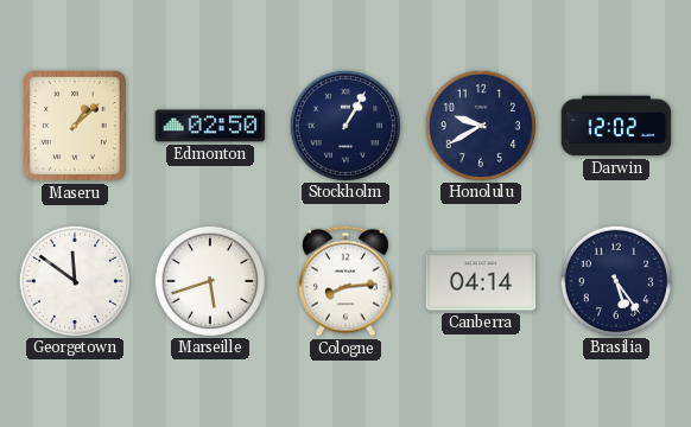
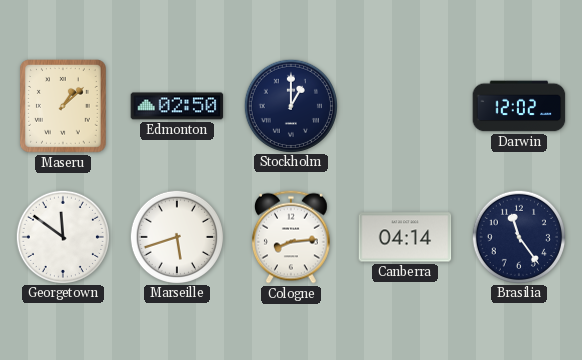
Stockholm: 1:05 -> 1:00 (290, 105)
Honolulu: 9:40 -> none (480, 125)
Brasilia: 5:24 -> 11:24 (518, 236)
